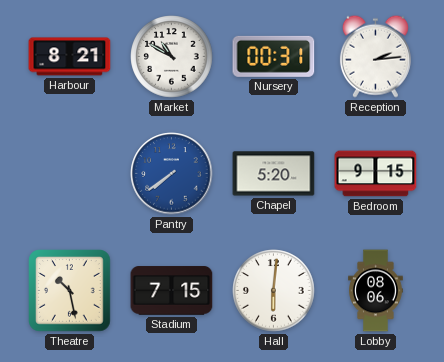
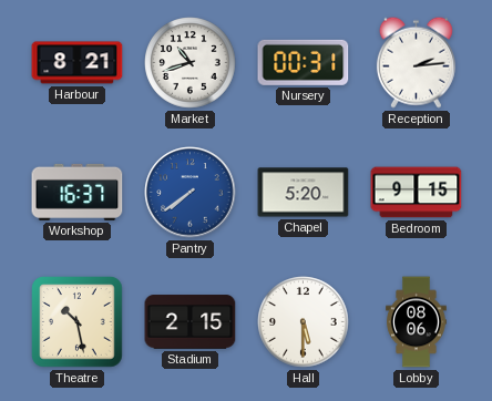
Market: 10:50 -> 10:42 (191, 63)
Workshop: none -> 16:37 (78, 192)
Stadium: 7:15 -> 2:15 (191, 322)
Hall: 6:01 -> 5:30 (304, 322)
